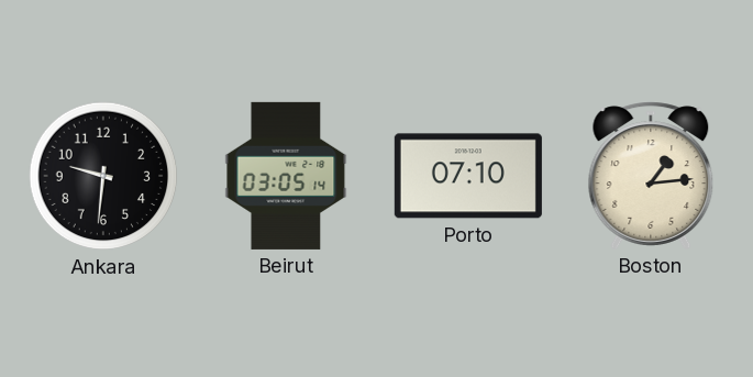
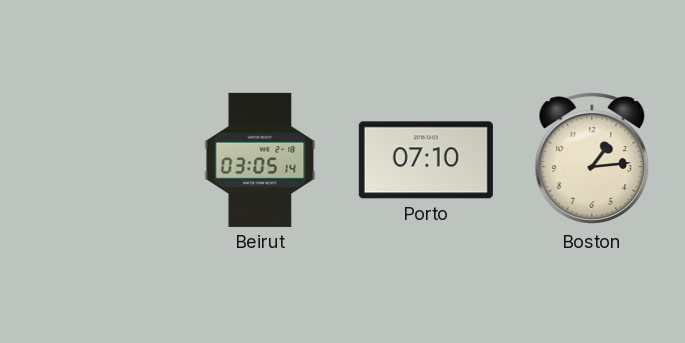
Ankara: 9:31 -> none (103, 176)
